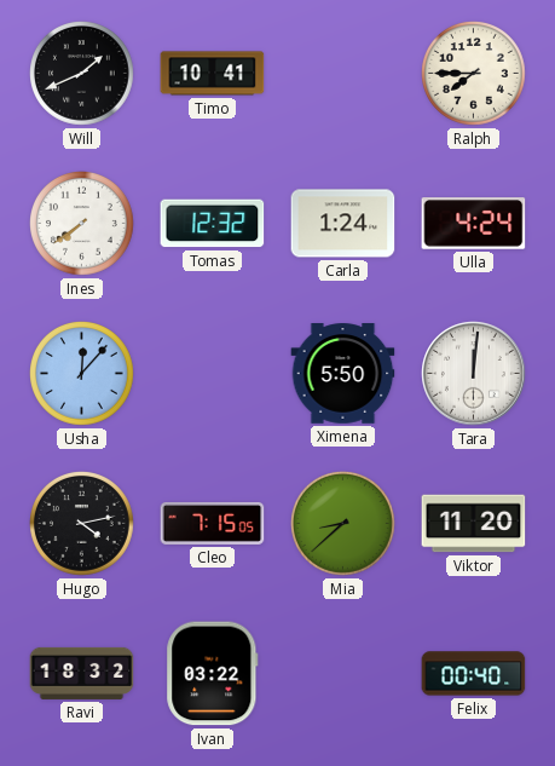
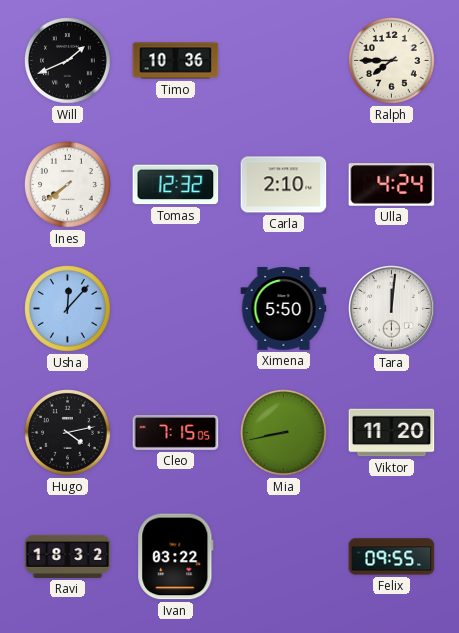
Timo: 10:41 -> 10:36 (176, 61)
Carla: 1:24 -> 2:10 (284, 185)
Mia: 8:38 -> 8:43 (284, 433)
Felix: 00:40 -> 09:55 (392, 557)
